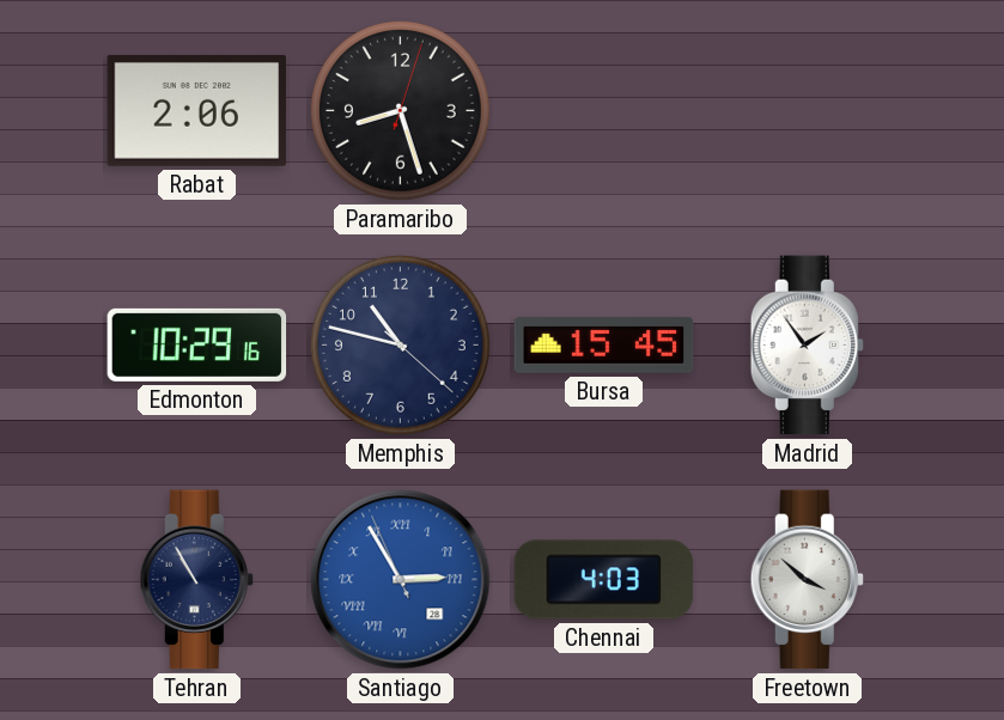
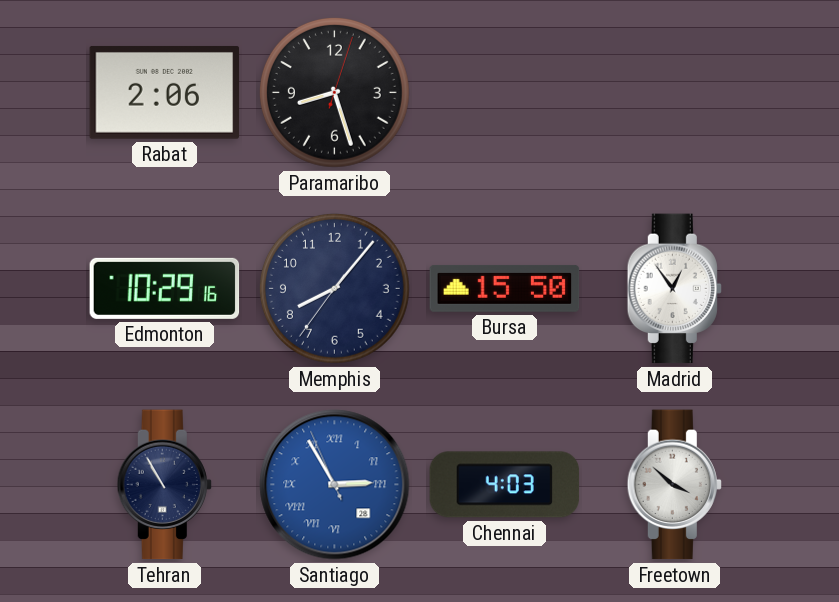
Memphis: 10:47 -> 8:06 (334, 288)
Bursa: 15:45 -> 15:50 (505, 288)
Madrid: 1:54 -> 12:54 (674, 289)
